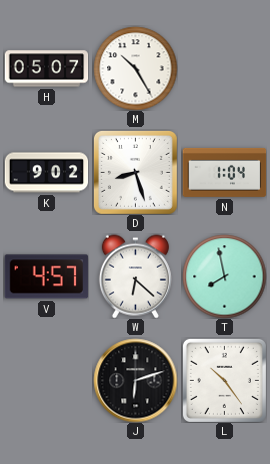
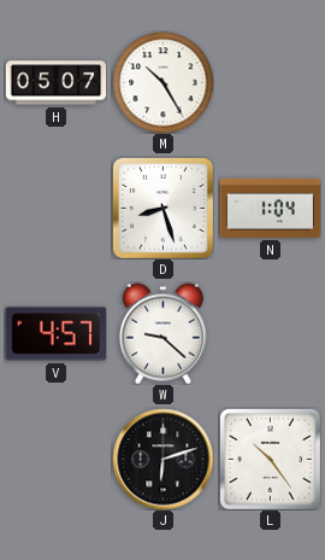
K: 9:02 -> none (46, 173)
W: 6:22 -> 9:22 (162, 333)
T: 7:58 -> none (224, 276)
